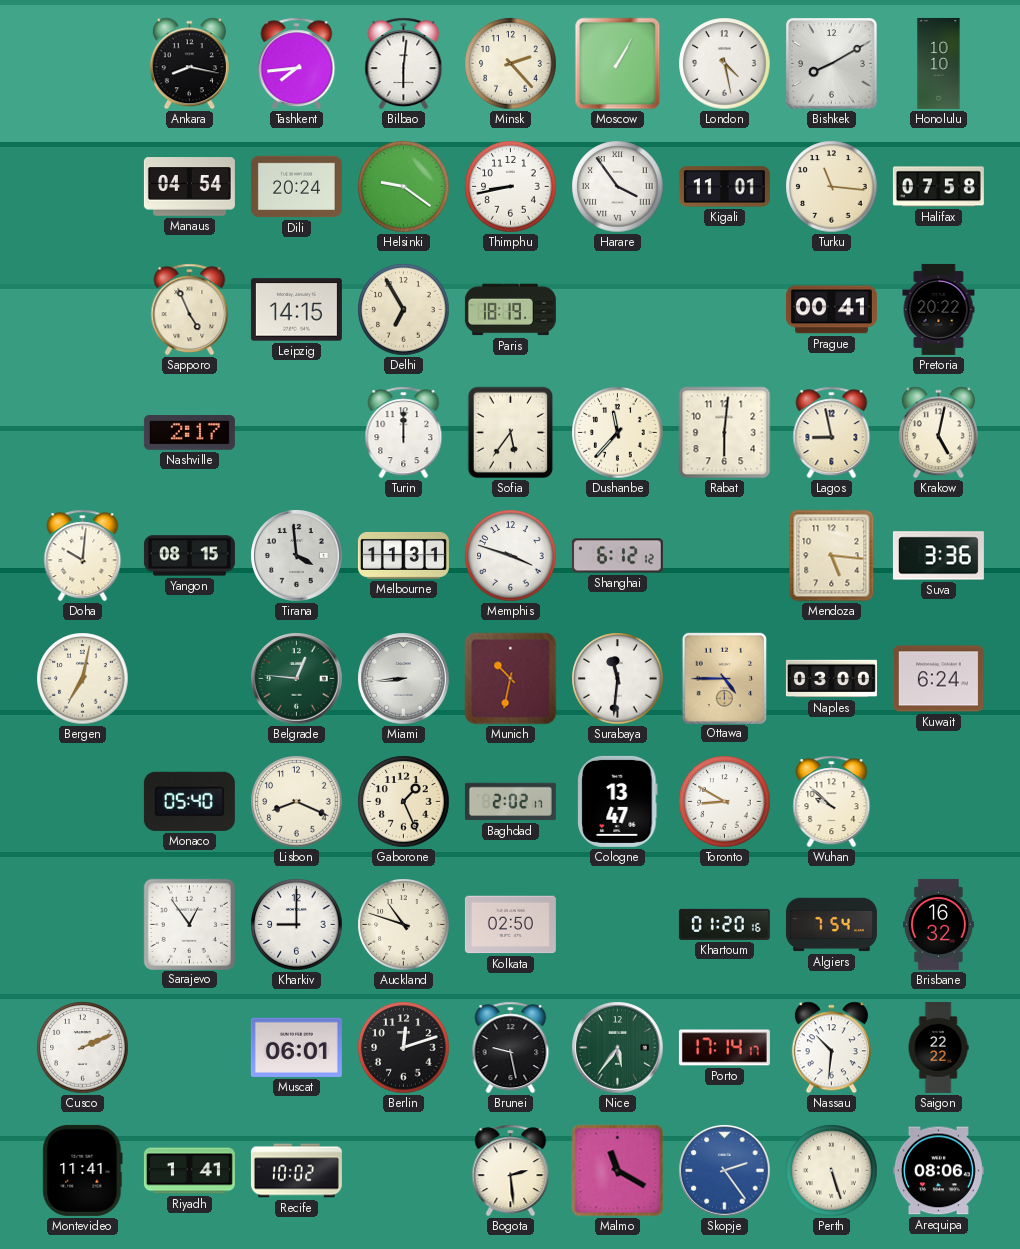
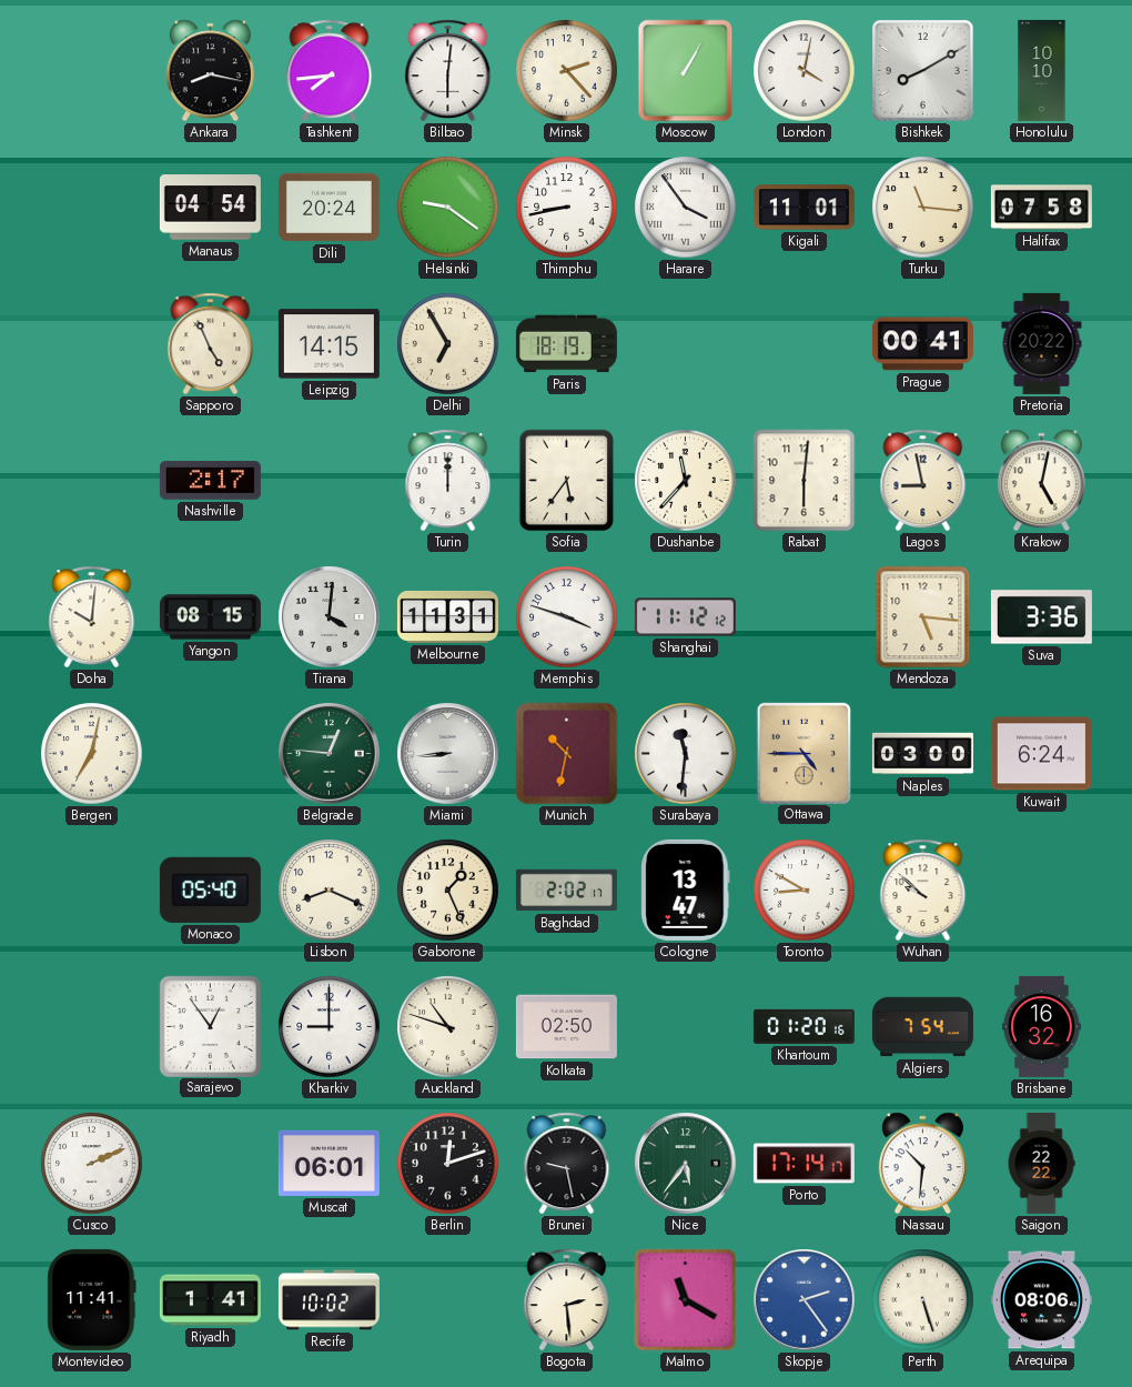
London: 4:28 -> 4:02 (805, 71)
Tirana: 3:59 -> 4:01 (330, 617)
Shanghai: 6:12 -> 11:12 (685, 617)
